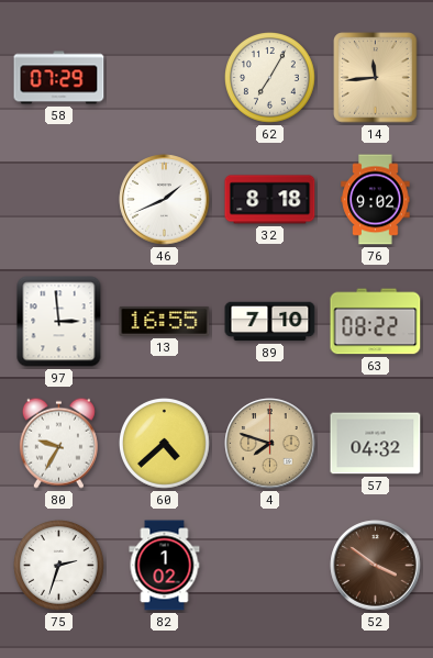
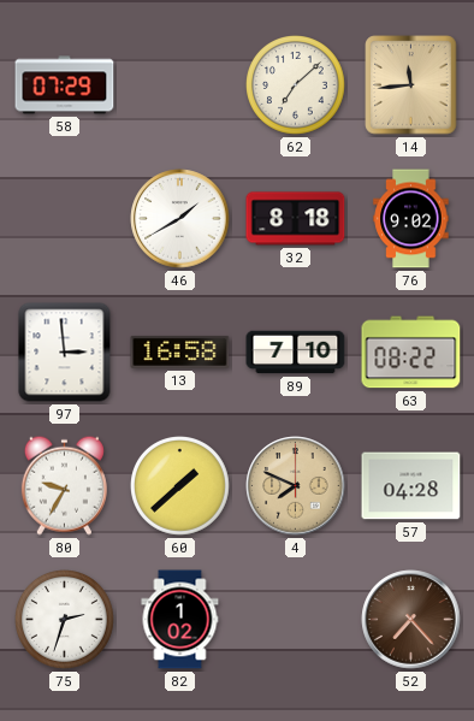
62: 7:05 -> 7:08 (296, 85)
46: 1:41 -> 1:40 (180, 219)
13: 16:55 -> 16:58 (180, 351)
60: 4:38 -> 1:38 (180, 486)
4: 7:48 -> 7:49 (296, 486)
57: 04:32 -> 04:28 (411, 486)
52: 3:51 -> 7:23 (411, 620)
